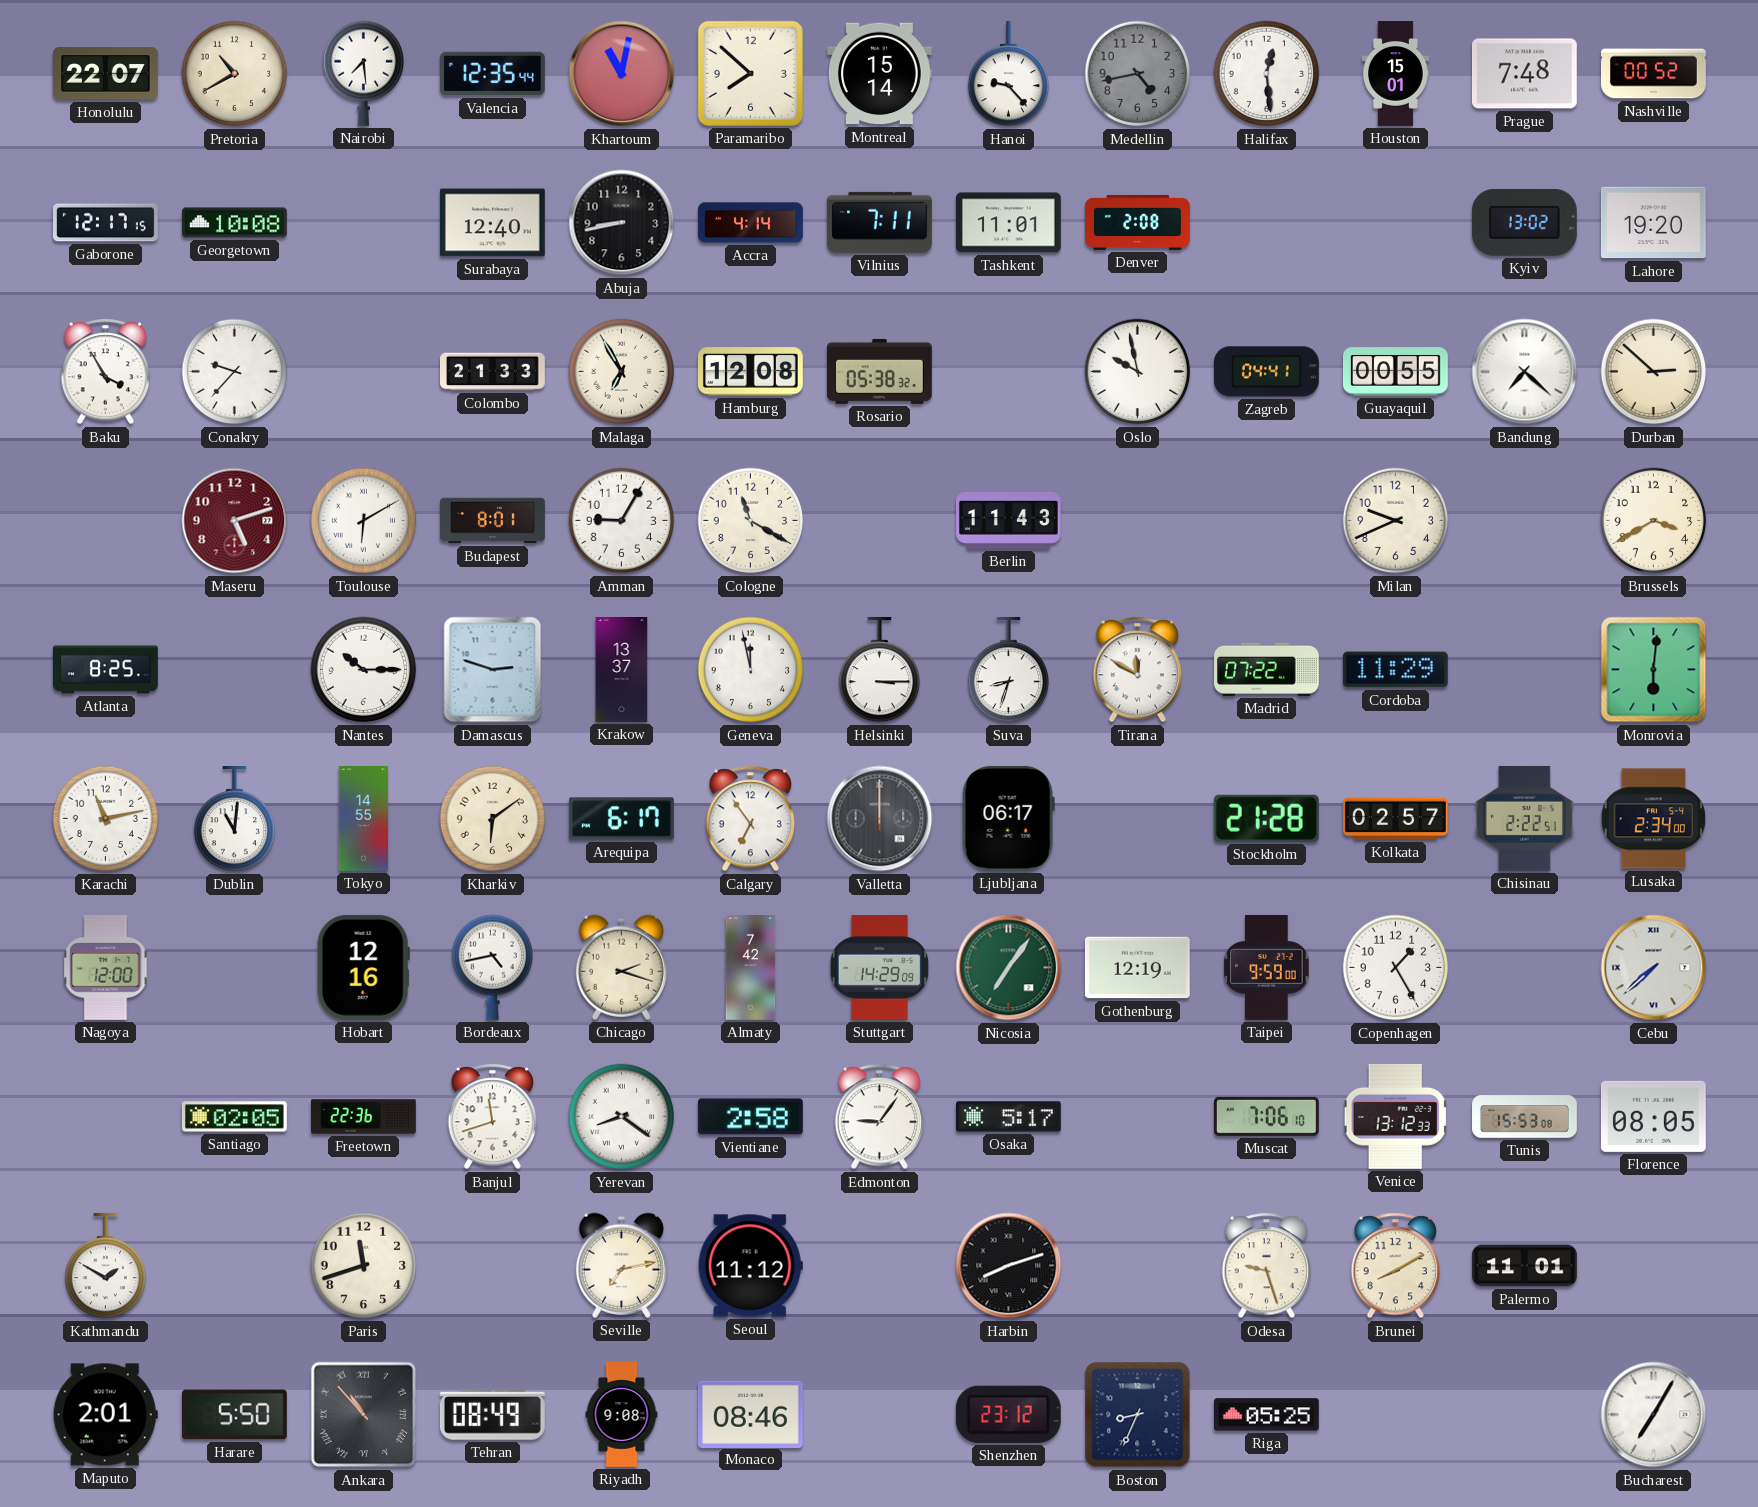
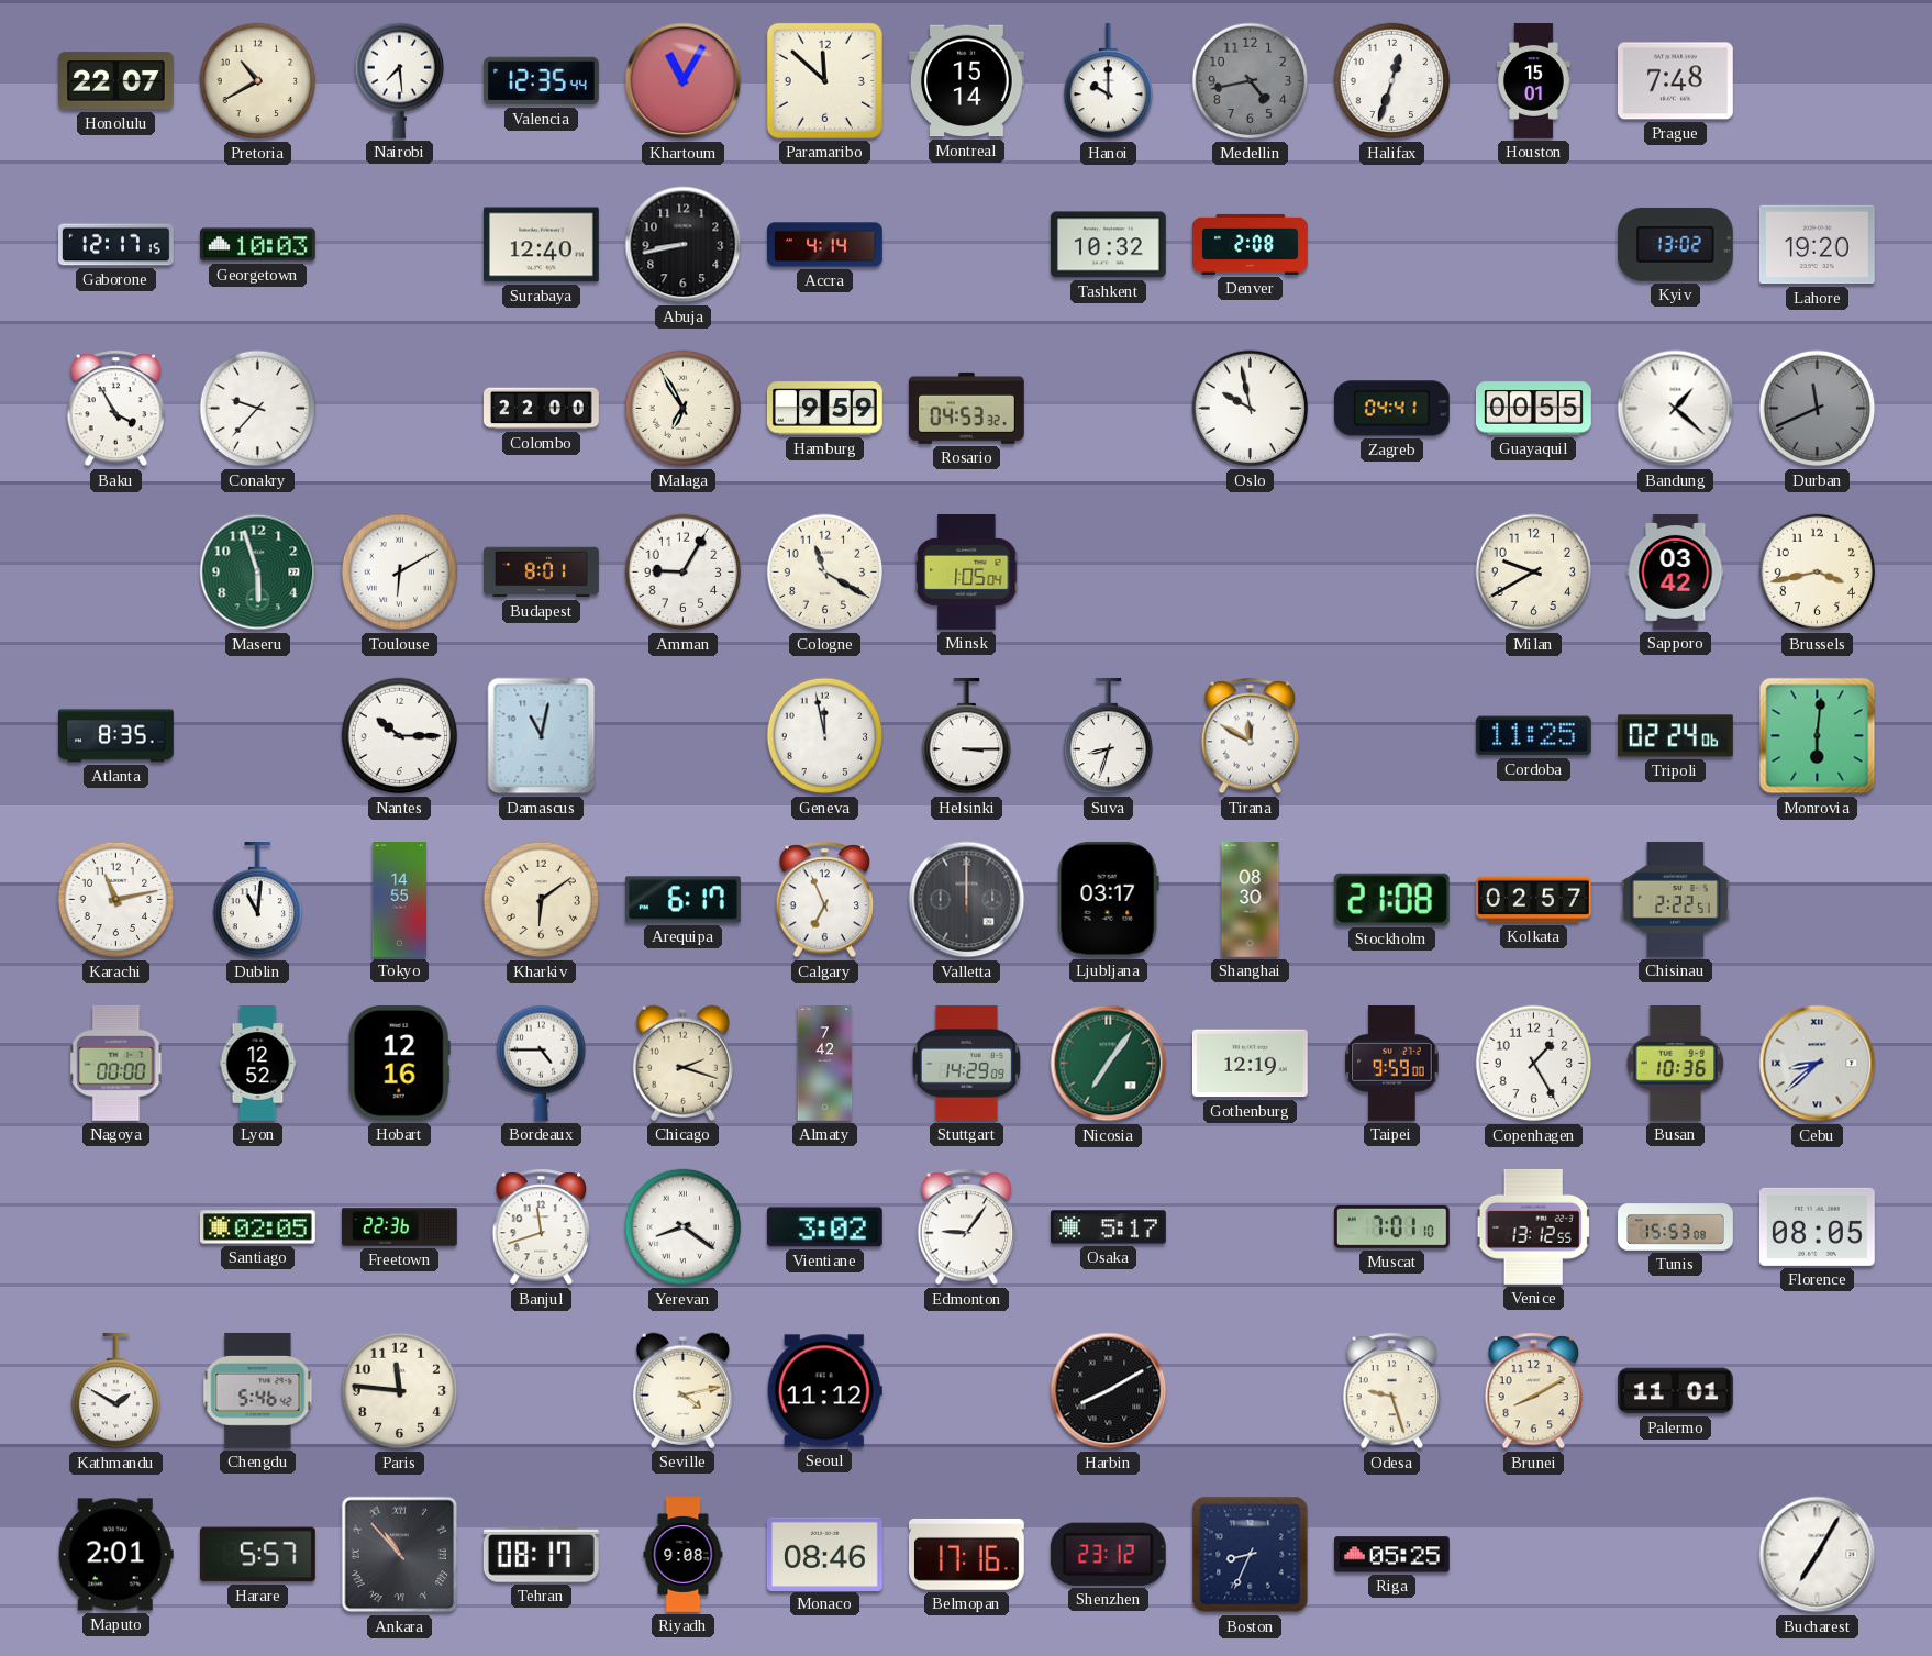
Khartoum: 11:02 -> 11:05 (684, 81)
Paramaribo: 7:52 -> 11:52 (824, 80)
Hanoi: 9:23 -> 10:00 (1109, 81)
Halifax: 12:29 -> 12:33 (1392, 81)
Nashville: 00:52 -> none (1654, 74)
Georgetown: 10:08 -> 10:03 (258, 245)
Vilnius: 7:11 -> none (879, 222)
Tashkent: 11:01 -> 10:32 (1108, 245)
Colombo: 21:33 -> 22:00 (542, 409)
Hamburg: 12:08 -> 9:59 (824, 409)
Rosario: 05:38 -> 04:53 (966, 408)
Bandung: 7:22 -> 1:22 (1676, 409)
Durban: 2:52 -> 11:41 (1818, 409)
Durban dial: cream -> grey (1818, 409)
Maseru: 5:12 -> 5:57 (258, 573)
Maseru dial: burgundy -> green (258, 573)
Minsk: none -> 1:05 (967, 573)
Berlin: 11:43 -> none (1009, 520)
Milan: 9:41 -> 9:40 (1534, 573)
Sapporo: none -> 03:42 (1676, 573)
Brussels: 3:40 -> 3:43 (1818, 573)
Atlanta: 8:25 -> 8:35 (116, 736)
Damascus: 2:48 -> 11:02 (542, 736)
Krakow: 13:37 -> none (622, 670)
Madrid: 07:22 -> none (1267, 669)
Cordoba: 11:29 -> 11:25 (1533, 736)
Tripoli: none -> 02:24 (1675, 736)
Calgary: 6:54 -> 6:56 (825, 900)
Ljubljana: 06:17 -> 03:17 (1108, 899)
Shanghai: none -> 08:30 (1251, 900)
Stockholm: 21:28 -> 21:08 (1391, 899)
Lusaka: 2:34 -> none (1653, 819)
Nagoya: 12:00 -> 00:00 (116, 1063)
Lyon: none -> 12:52 (258, 1064)
Bordeaux: 4:43 -> 4:45 (542, 1063)
Busan: none -> 10:36 (1676, 1063)
Cebu: 7:38 -> 8:38 (1818, 1064)
Vientiane: 2:58 -> 3:02 (824, 1227)
Muscat: 7:06 -> 7:01 (1391, 1226)
Venice: 13:12:33 -> 13:12:55 (1533, 1226)
Chengdu: none -> 5:46 (258, 1390)
Paris: 11:42 -> 11:46 (400, 1391)
Seville: 7:13 -> 4:13 (682, 1390)
Harbin: 8:12 -> 8:10 (1109, 1391)
Harare: 5:50 -> 5:57 (257, 1555)
Tehran: 08:49 -> 08:17 (541, 1555)
Belmopan: none -> 17:16 (966, 1554)
